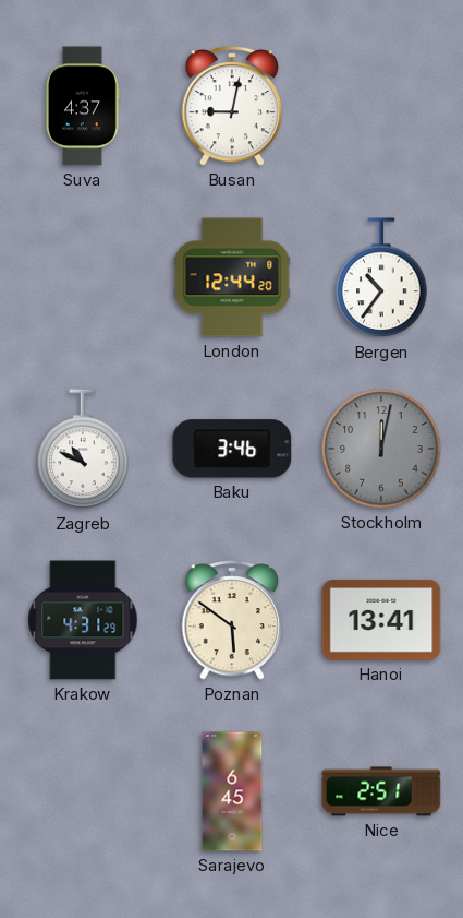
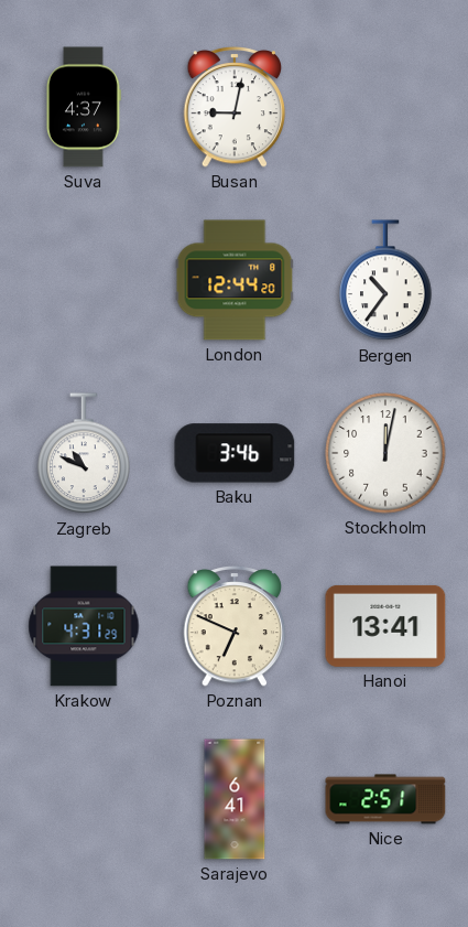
Stockholm dial: grey -> white (385, 453)
Poznan: 5:51 -> 6:49 (235, 626)
Sarajevo: 6:45 -> 6:41 (235, 799)
